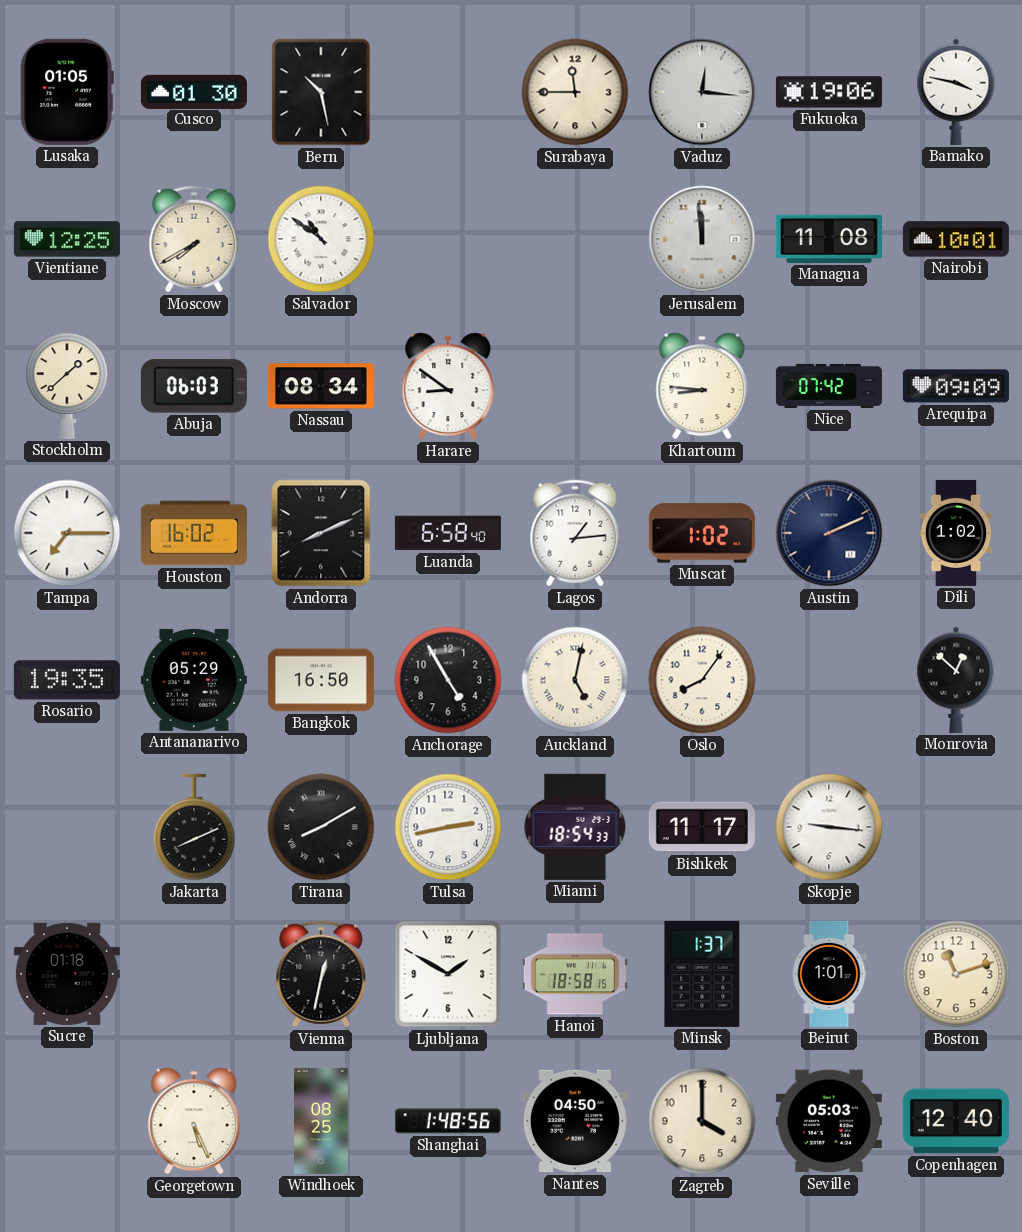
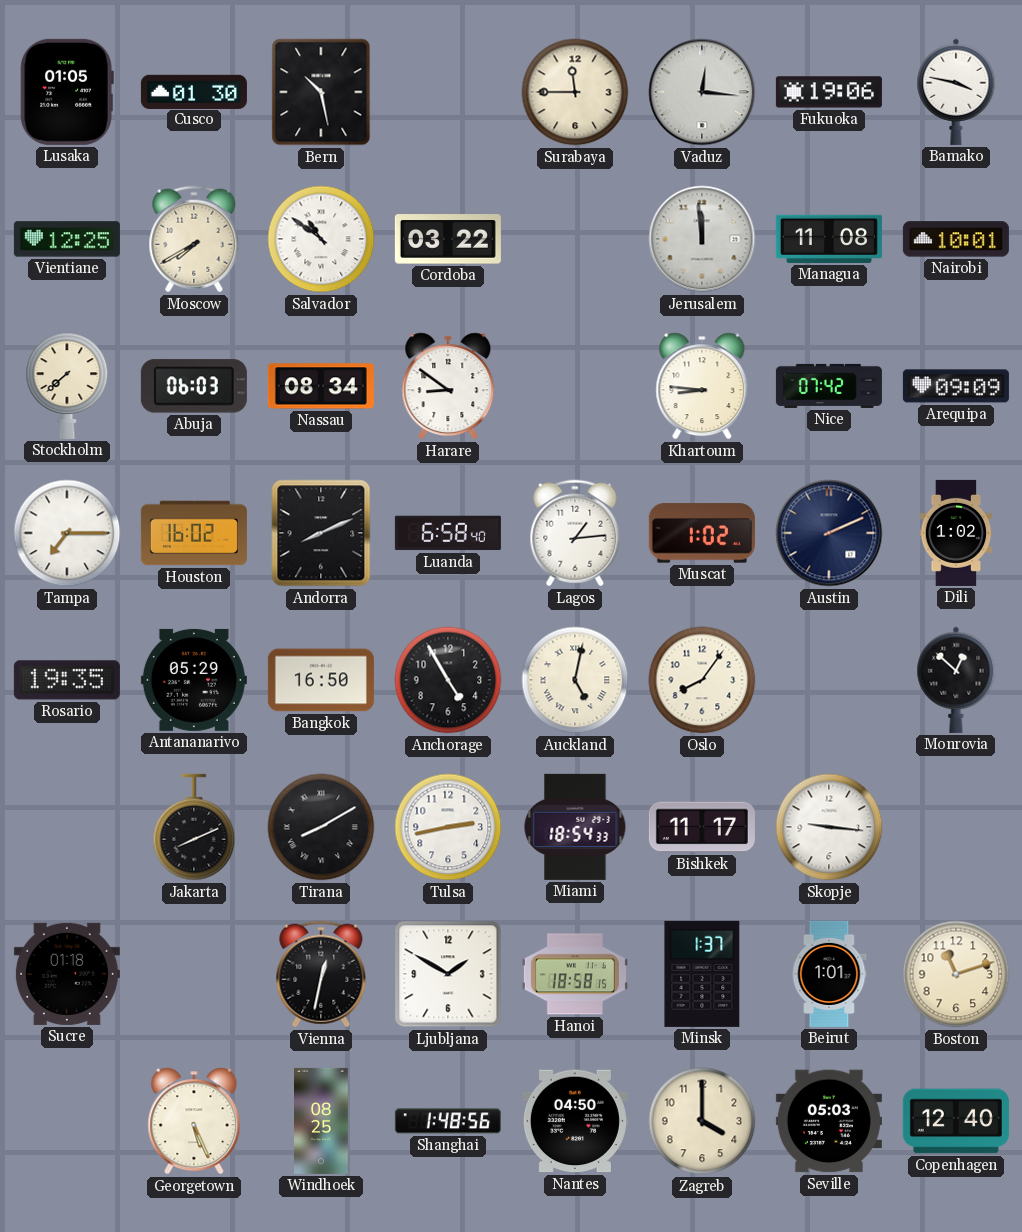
Cordoba: none -> 03:22 (448, 239)
Stockholm: 1:38 -> 7:38 (67, 386)
